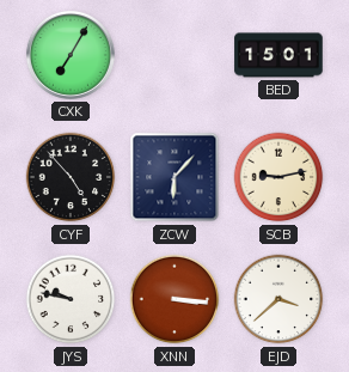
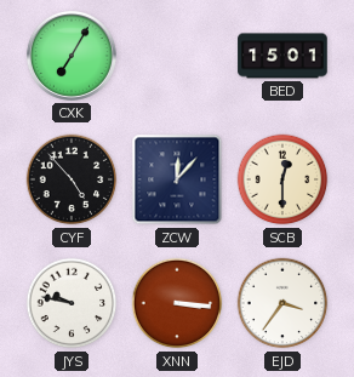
ZCW: 6:07 -> 12:07 (177, 179)
SCB: 9:13 -> 12:30 (282, 179)
EJD: 3:38 -> 3:36 (282, 303)
